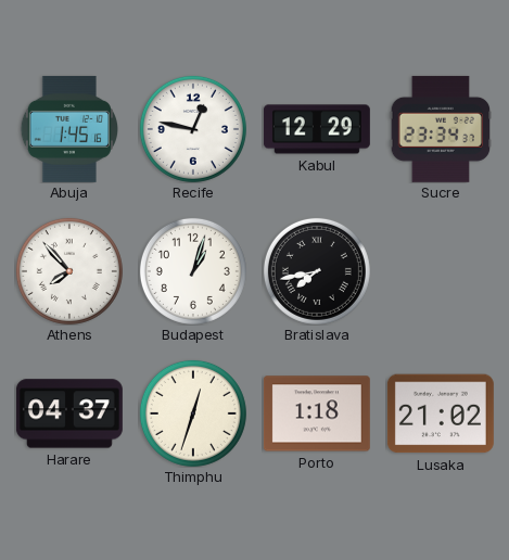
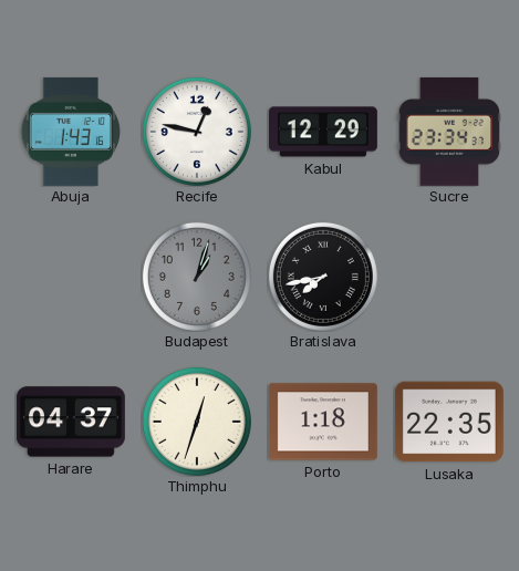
Abuja: 1:45 -> 1:43 (70, 132)
Athens: 7:53 -> none (69, 271)
Budapest dial: white -> grey (197, 277)
Lusaka: 21:02 -> 22:35 (449, 422)
